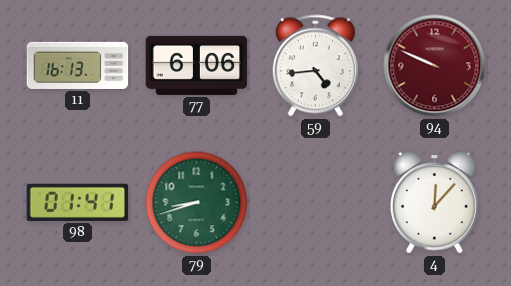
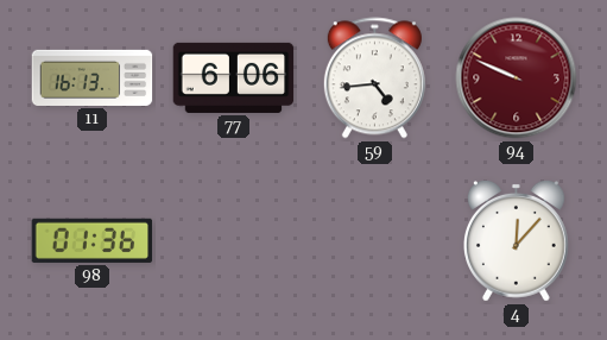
98: 01:41 -> 01:36 (93, 240)
79: 8:42 -> none (197, 203)
